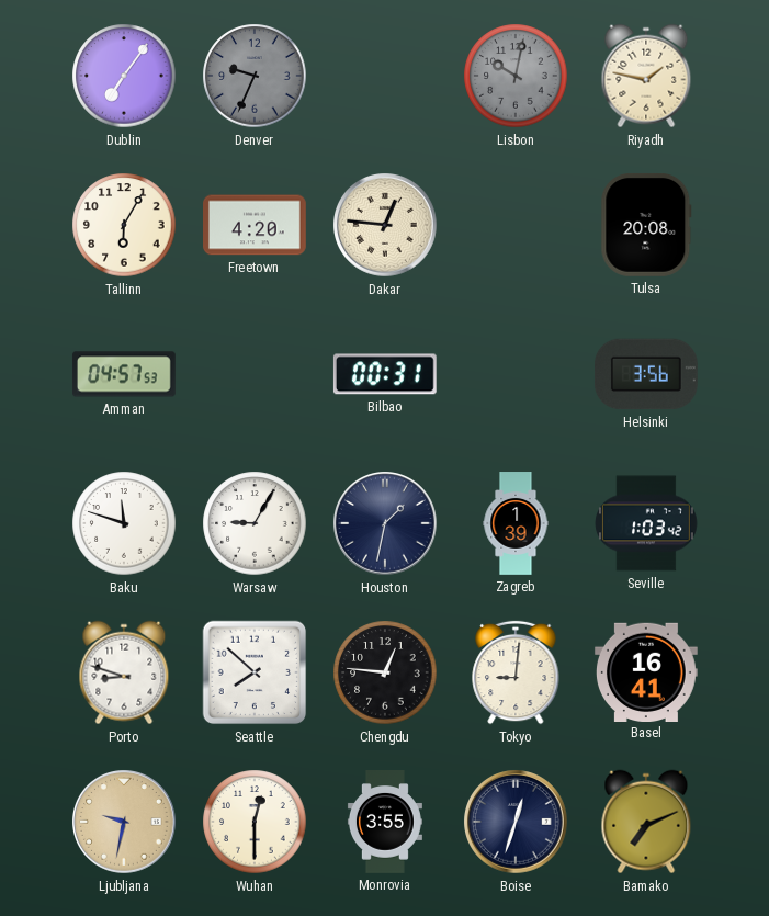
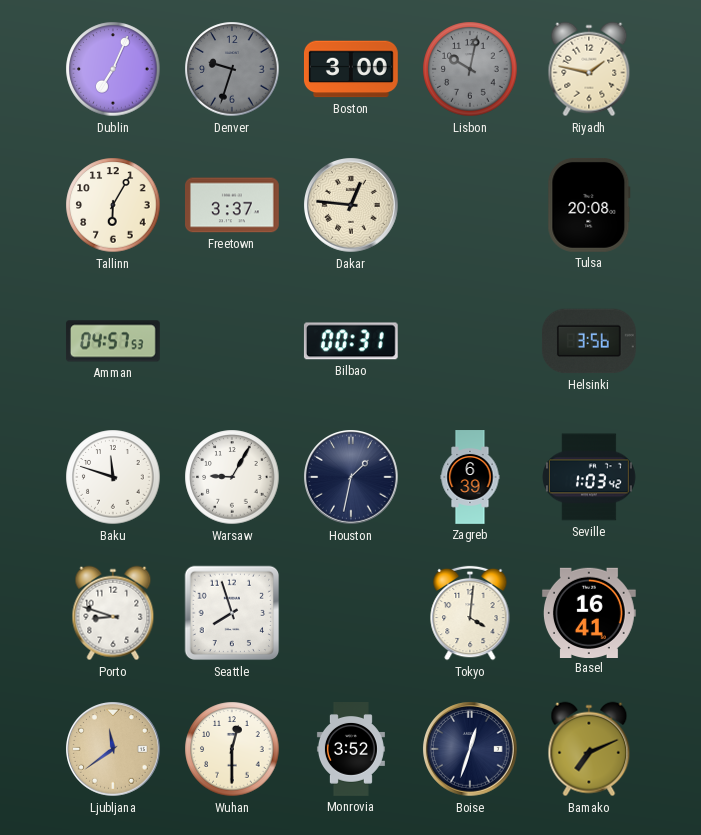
Dublin: 7:06 -> 7:04 (113, 69)
Denver: 9:34 -> 9:33 (232, 69)
Boston: none -> 3:00 (351, 69)
Freetown: 4:20 -> 3:37 (233, 205)
Zagreb: 1:39 -> 6:39 (470, 477)
Seattle: 7:52 -> 7:57 (232, 613)
Chengdu: 12:46 -> none (385, 672)
Tokyo: 9:01 -> 4:01 (470, 613)
Ljubljana: 9:32 -> 11:39 (114, 750)
Monrovia: 3:55 -> 3:52 (351, 749)
